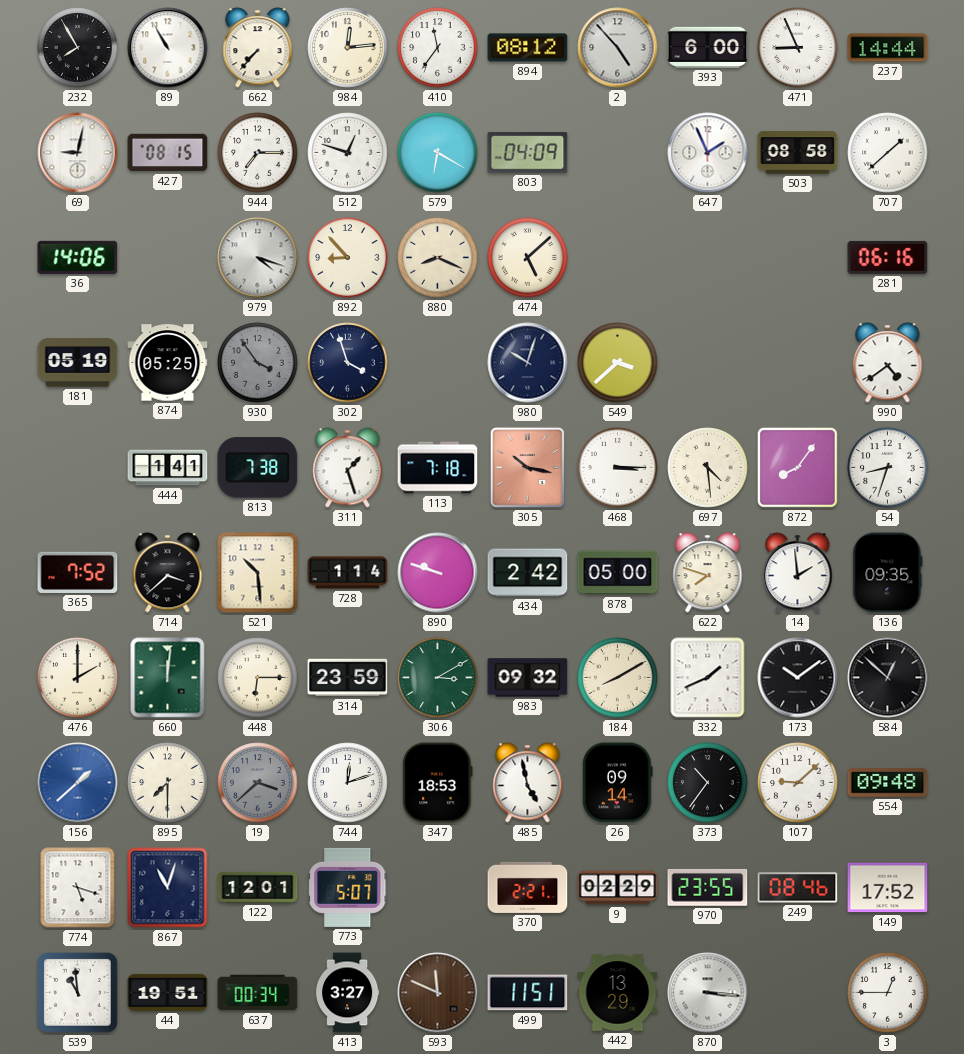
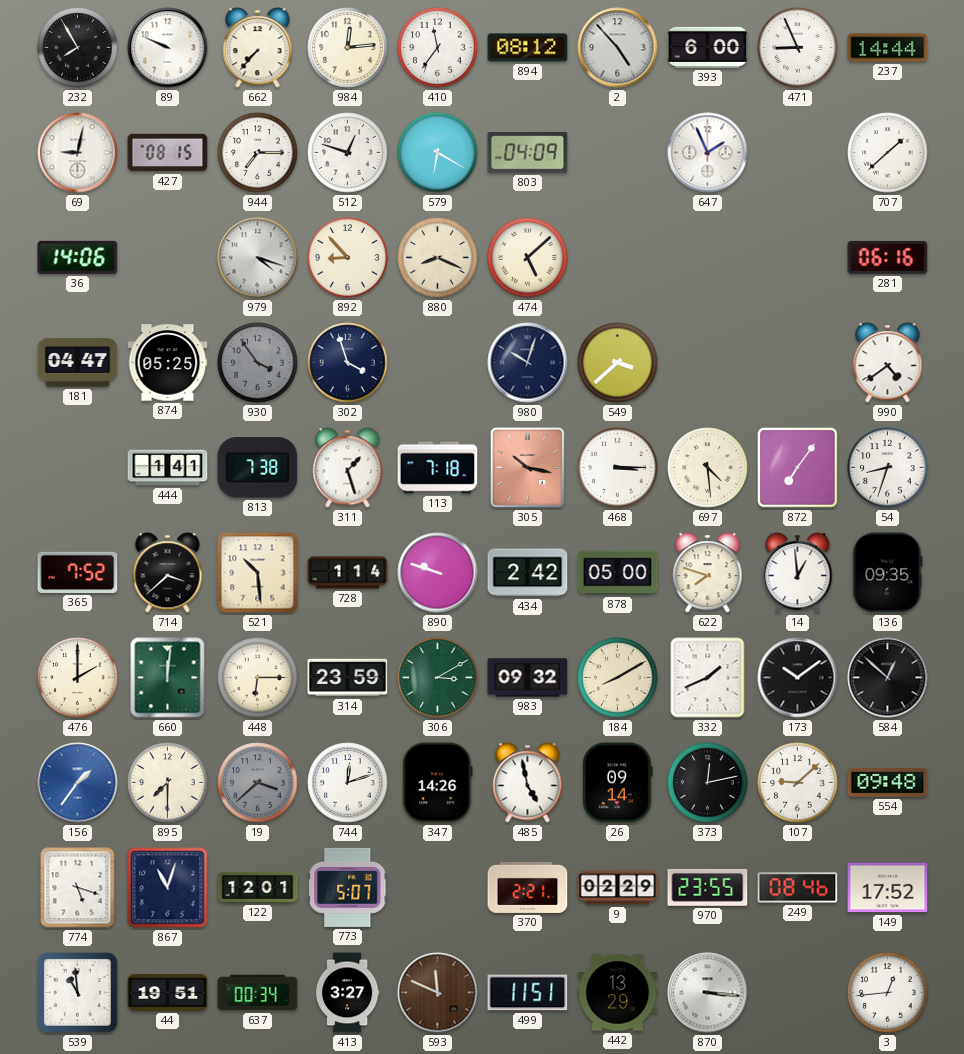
89: 10:55 -> 9:49 (168, 48)
503: 08:58 -> none (798, 153)
181: 05:19 -> 04:47 (78, 363)
872: 8:06 -> 7:06 (798, 468)
14: 1:59 -> 12:59 (798, 573)
156: 1:38 -> 1:36 (78, 783)
347: 18:53 -> 14:26 (438, 783)
373: 10:36 -> 12:13 (708, 783)
3: 12:45 -> 12:44 (888, 993)
